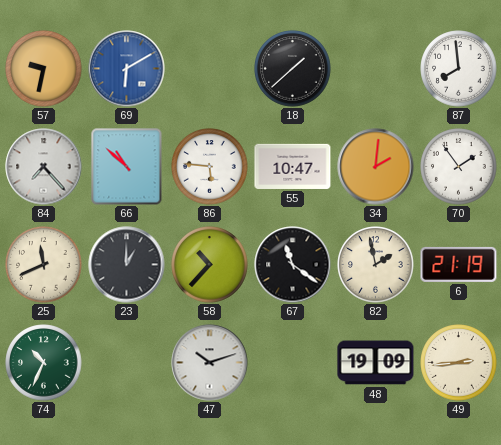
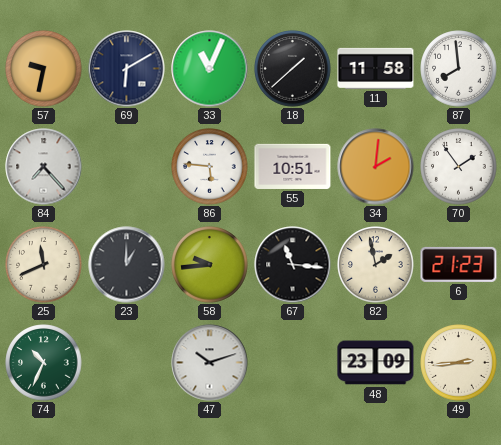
69 dial: blue -> navy (127, 69)
33: none -> 11:04 (210, 69)
11: none -> 11:58 (376, 68)
66: 10:52 -> none (127, 167)
55: 10:47 -> 10:51 (293, 166)
58: 10:37 -> 9:44 (210, 265)
67: 11:21 -> 11:16 (293, 265)
6: 21:19 -> 21:23 (459, 264)
48: 19:09 -> 23:09 (376, 363)
